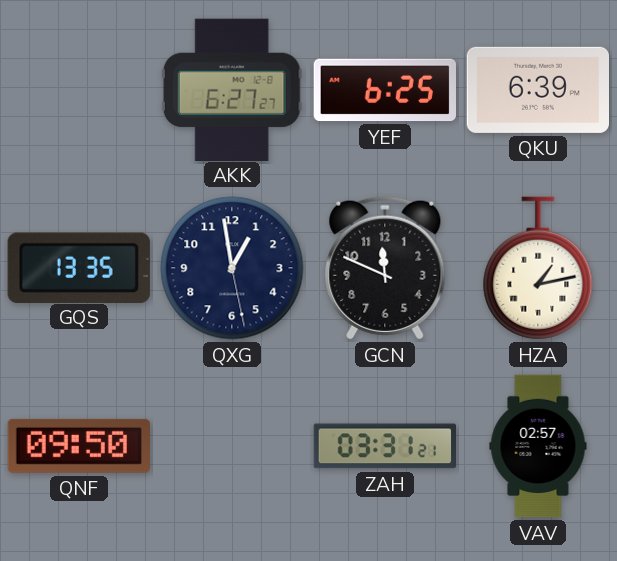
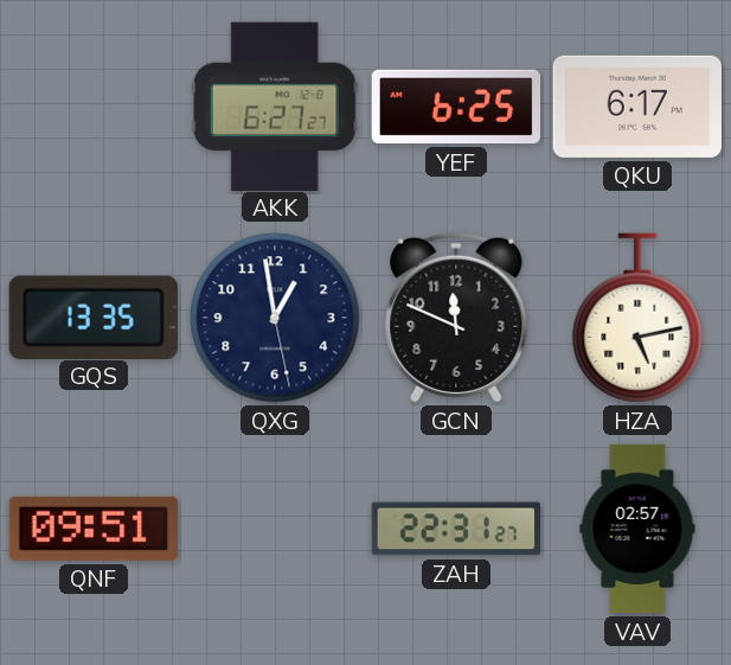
QKU: 6:39 -> 6:17 (636, 107)
HZA: 1:13 -> 5:13 (637, 318)
QNF: 09:50 -> 09:51 (92, 529)
ZAH: 03:31 -> 22:31 (455, 529)
